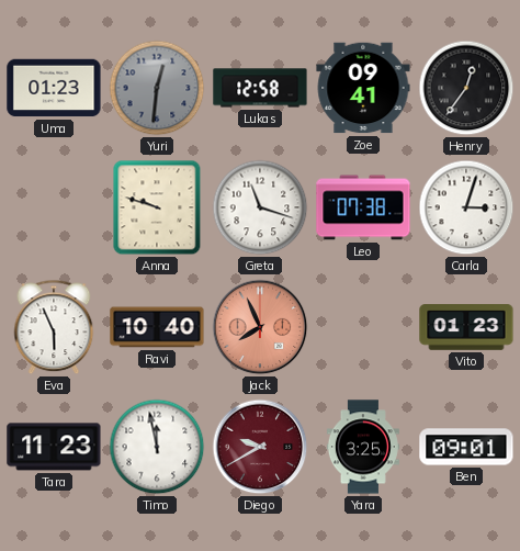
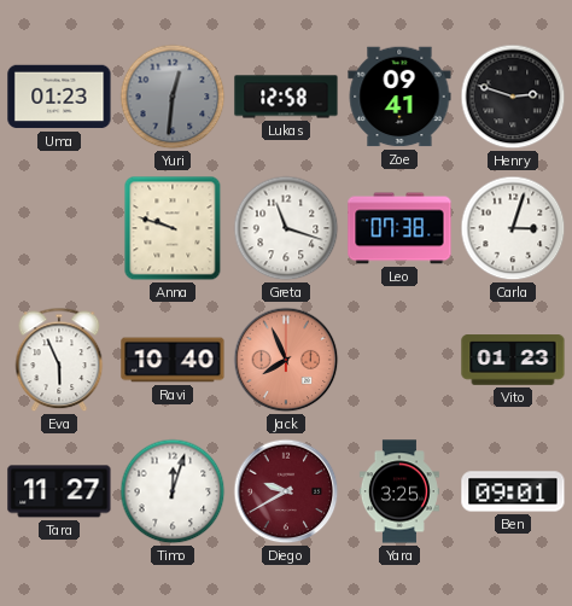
Henry: 12:36 -> 2:48 (513, 97)
Tara: 11:23 -> 11:27 (59, 491)
Timo: 11:58 -> 12:03 (173, 491)
